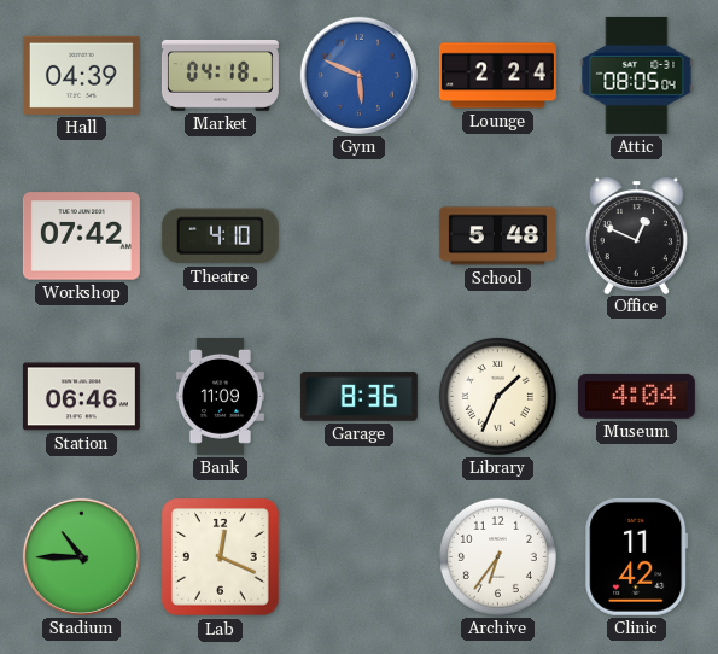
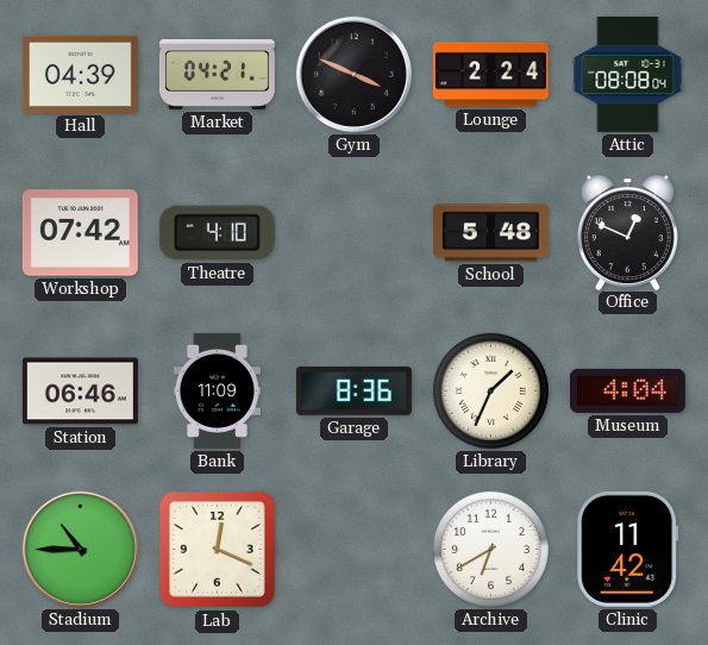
Market: 04:18 -> 04:21 (217, 74)
Gym: 5:49 -> 3:49 (353, 74)
Gym dial: blue -> black (353, 74)
Attic: 08:05 -> 08:08 (628, 74)
Archive: 6:36 -> 6:40 (490, 549)
